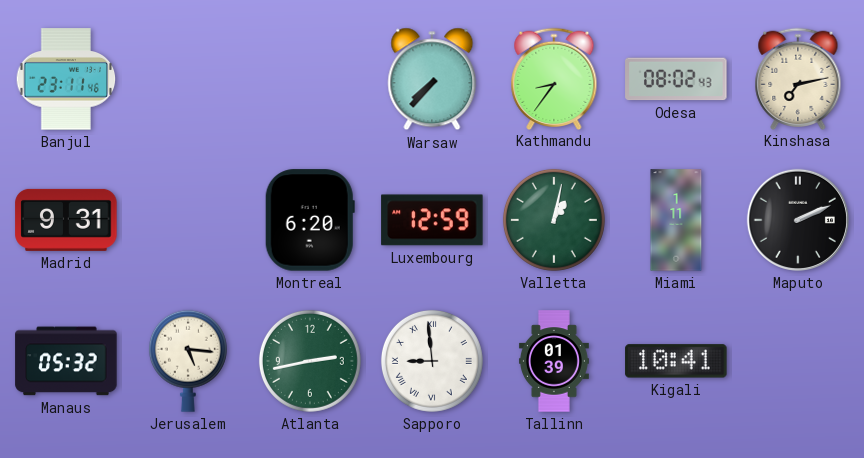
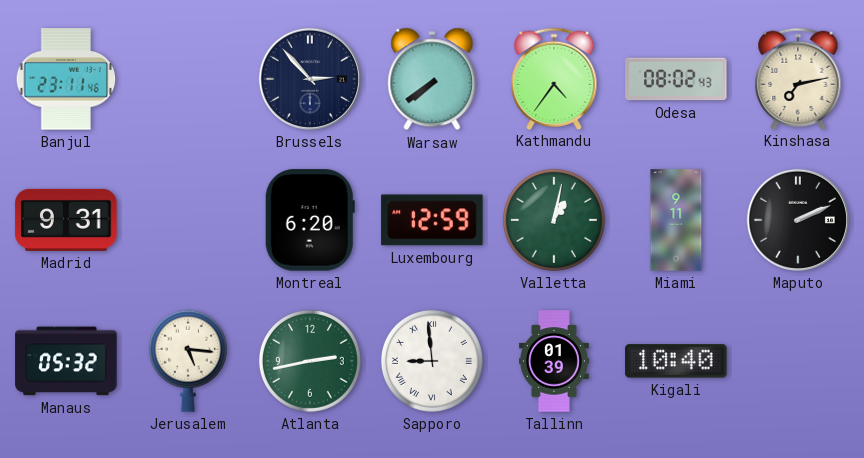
Brussels: none -> 2:53 (310, 79)
Warsaw: 7:37 -> 7:39 (432, 79)
Kathmandu: 8:36 -> 4:36 (554, 78)
Miami: 1:11 -> 9:11 (676, 220)
Kigali: 10:41 -> 10:40 (676, 361)
